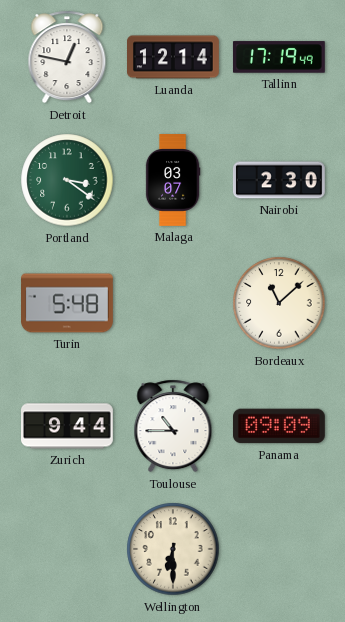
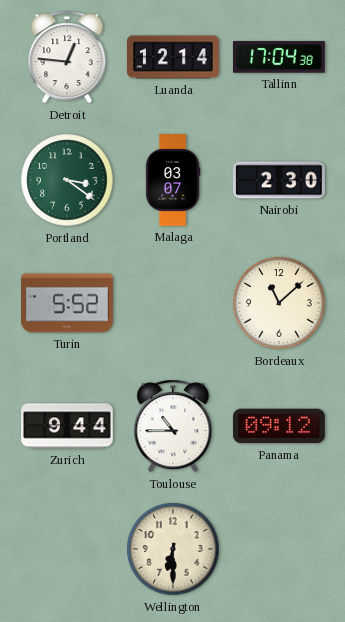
Detroit: 12:47 -> 12:46 (67, 57)
Tallinn: 17:19 -> 17:04 (279, 57)
Turin: 5:48 -> 5:52 (68, 303)
Panama: 09:09 -> 09:12 (279, 426)
